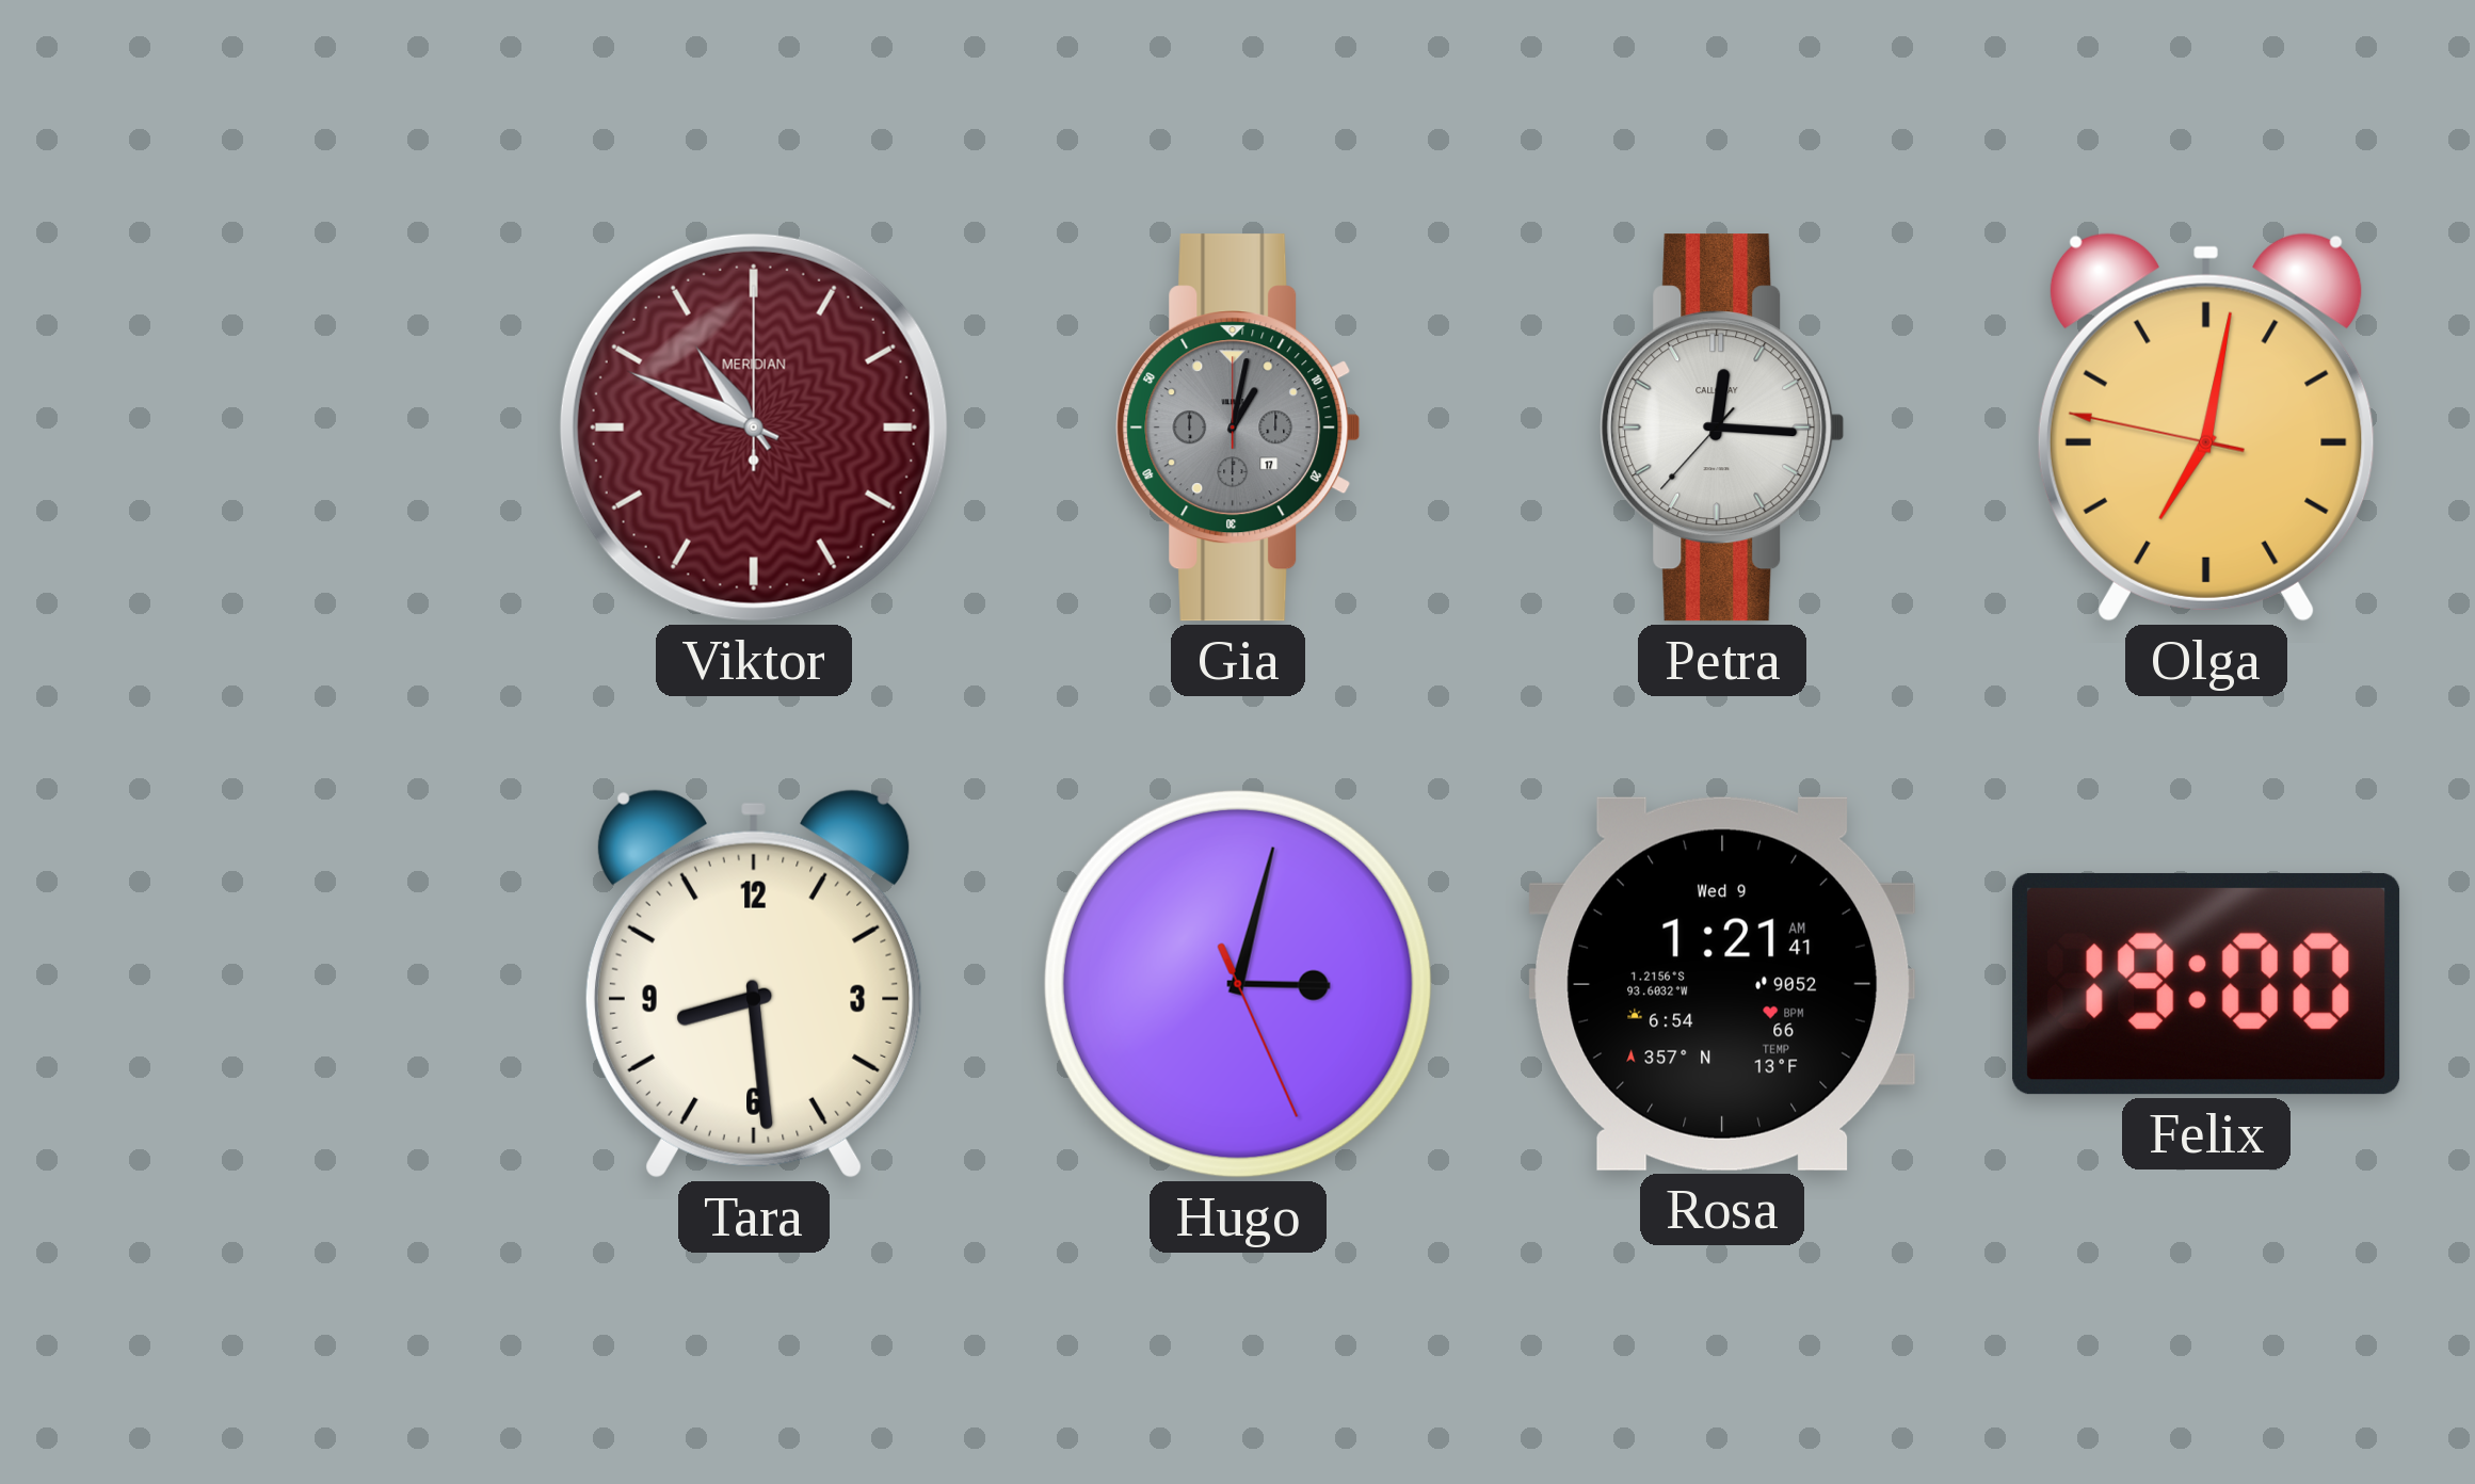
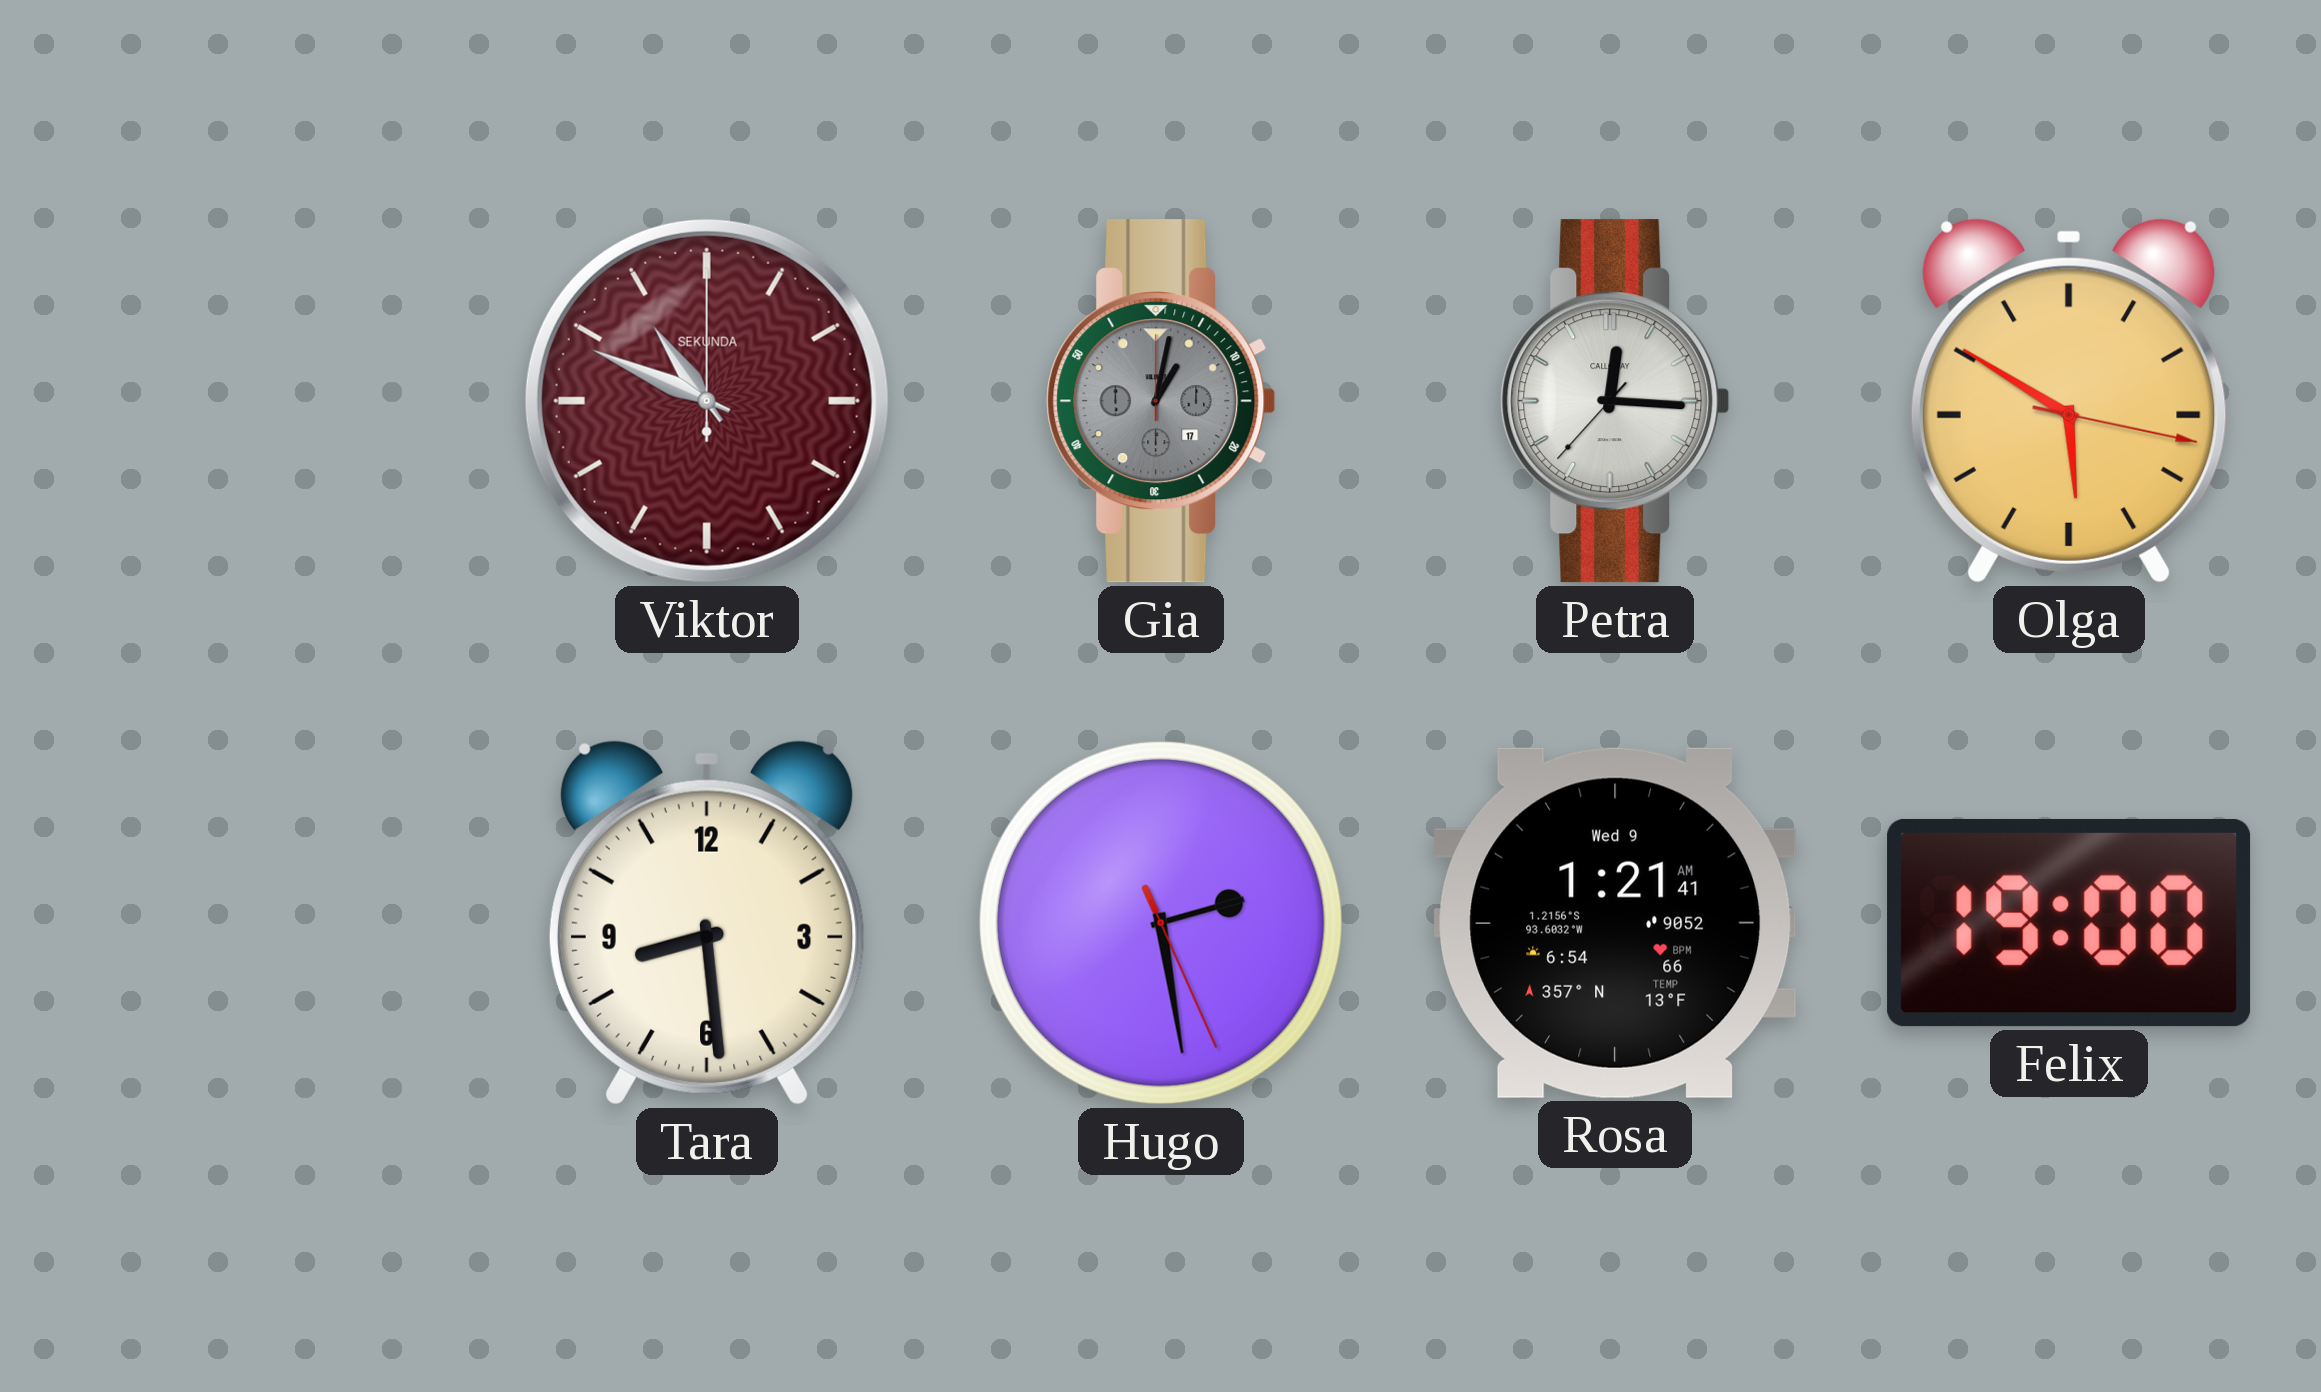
Viktor brand: MERIDIAN -> SEKUNDA (707, 401)
Olga: 7:01 -> 5:50 (2069, 401)
Hugo: 3:02 -> 2:28 (1161, 923)
